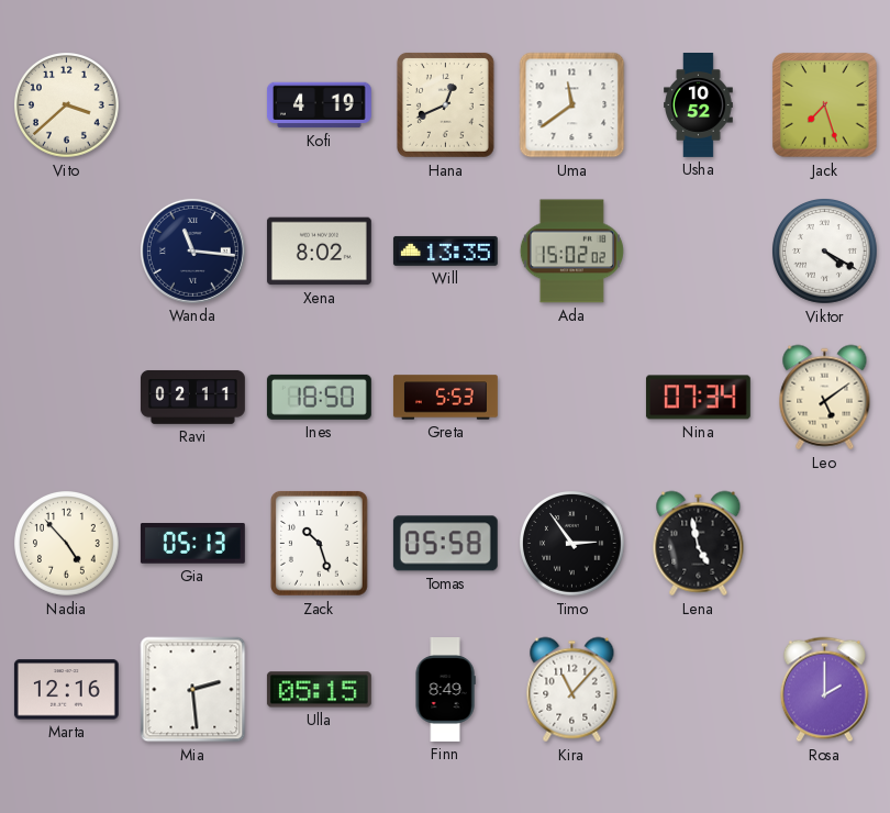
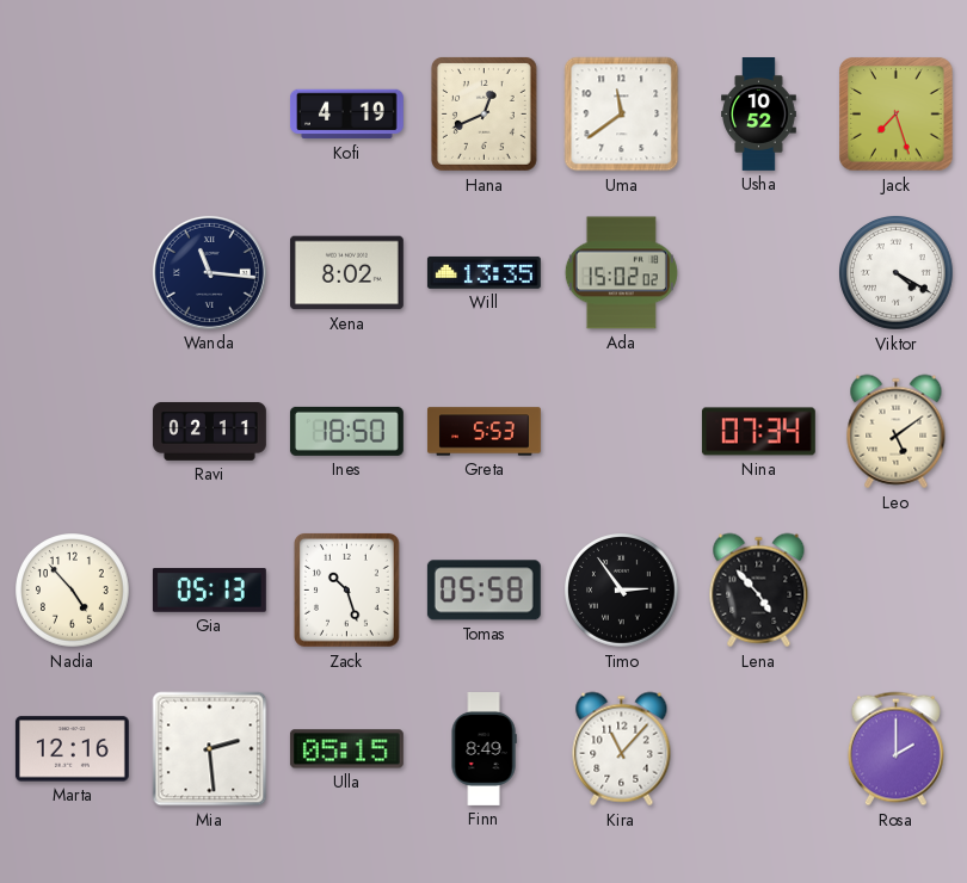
Vito: 3:38 -> none (67, 105)
Lena: 4:58 -> 4:53 (759, 591)
